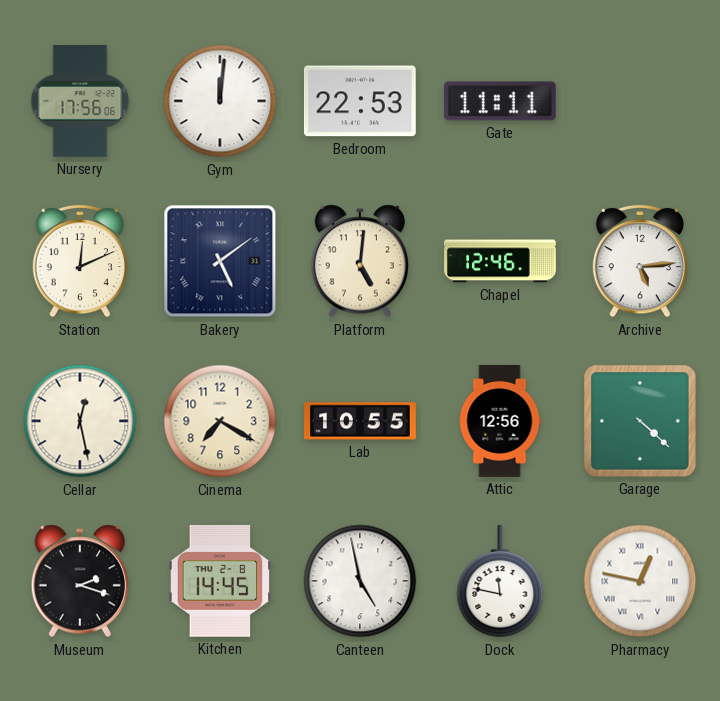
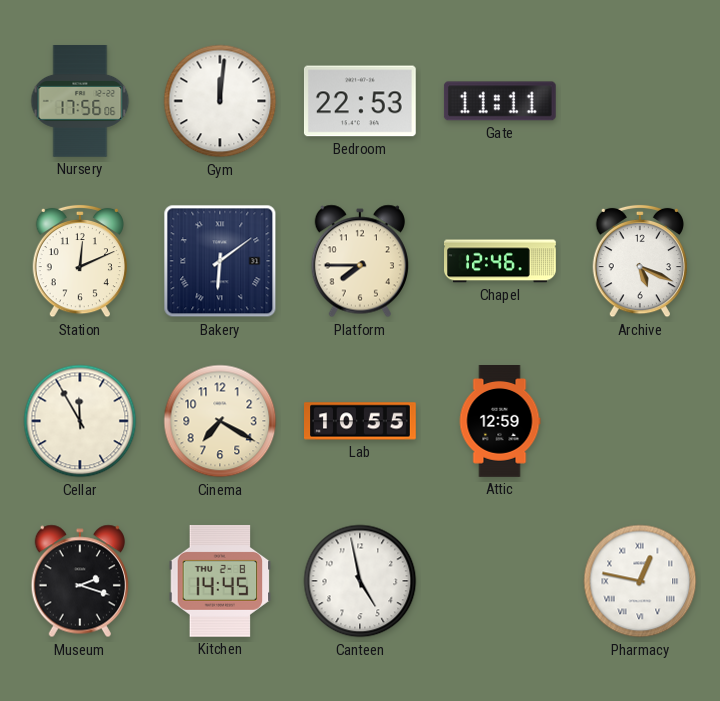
Bakery: 5:09 -> 6:09 (220, 261)
Platform: 5:01 -> 7:45 (359, 261)
Archive: 5:14 -> 5:19 (639, 261)
Cellar: 12:28 -> 11:55 (80, 421)
Attic: 12:56 -> 12:59 (500, 422)
Garage: 4:22 -> none (640, 421)
Dock: 11:47 -> none (500, 582)
